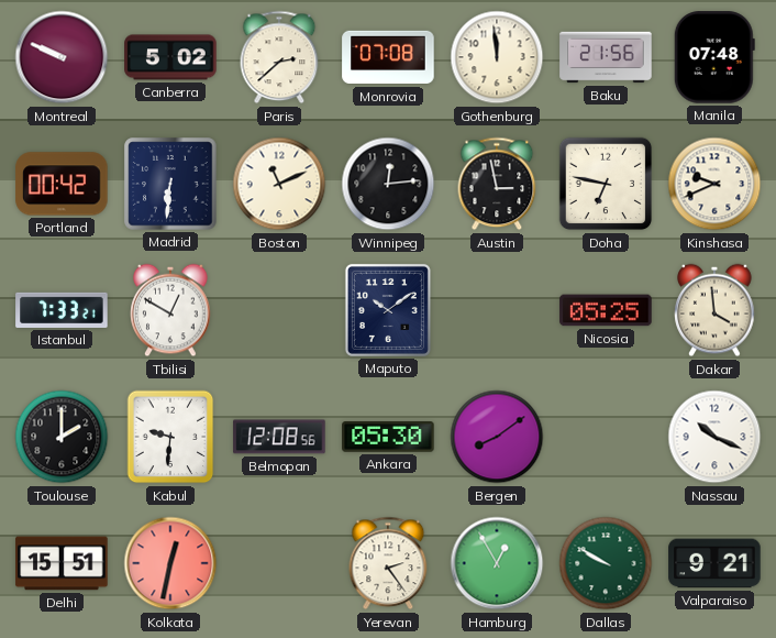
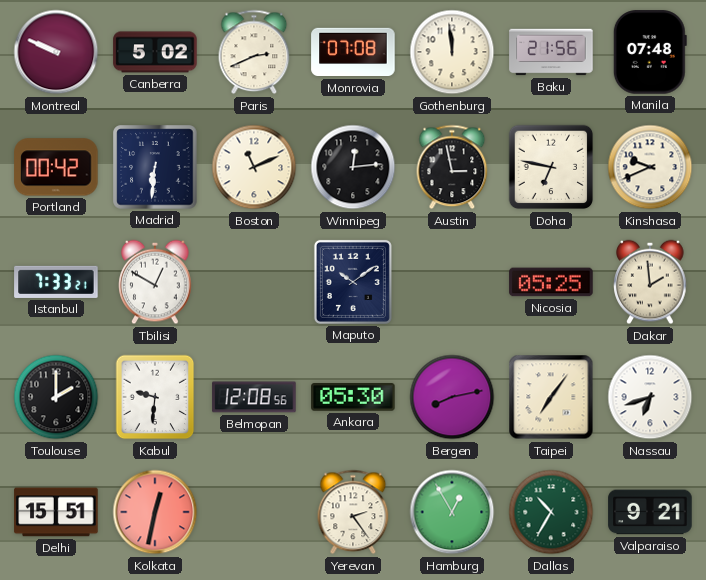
Paris: 2:38 -> 2:41 (254, 52)
Dakar: 3:59 -> 1:59 (650, 282)
Bergen: 8:09 -> 8:13 (452, 397)
Taipei: none -> 7:06 (551, 397)
Nassau: 10:19 -> 6:42 (650, 397)
Dallas: 9:50 -> 10:35 (551, 512)
